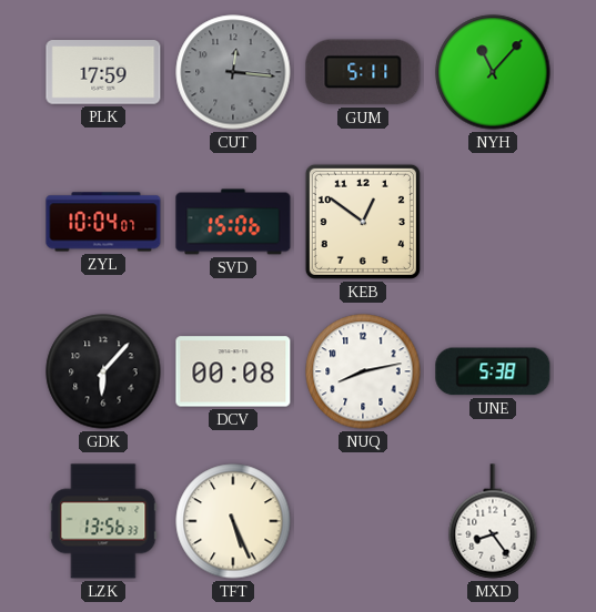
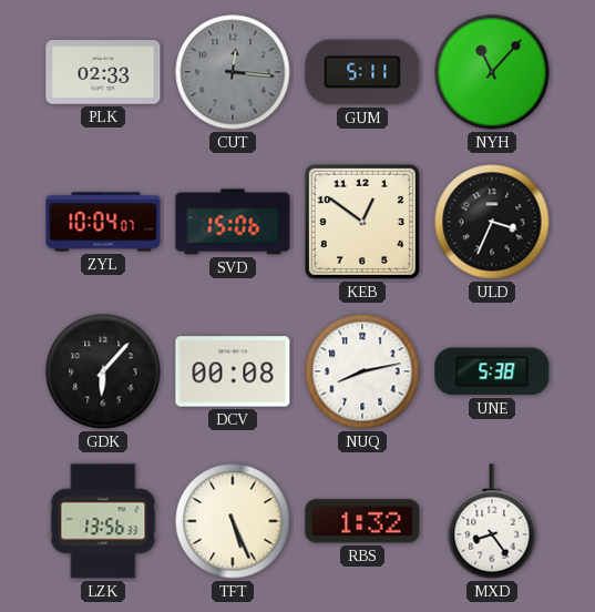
PLK: 17:59 -> 02:33 (103, 72)
ULD: none -> 3:34 (492, 222)
RBS: none -> 1:32 (362, 521)
